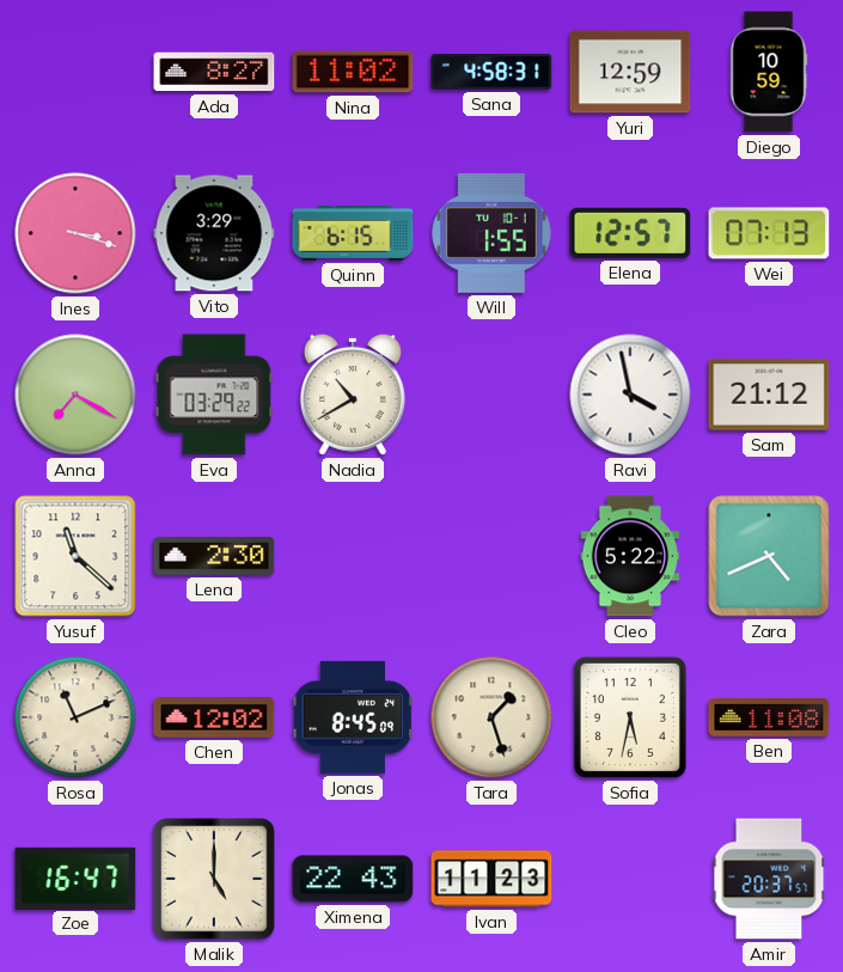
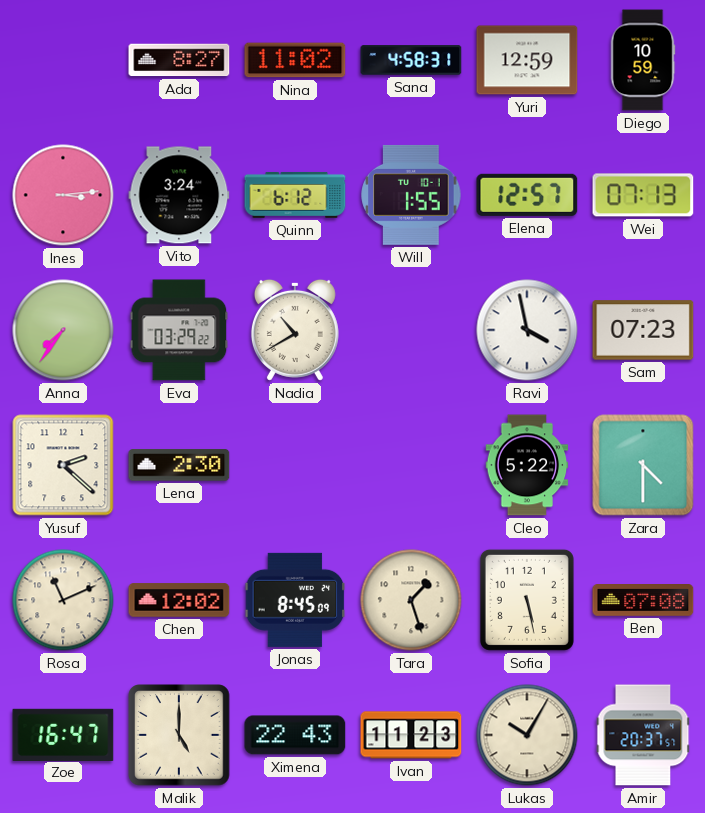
Ines: 3:18 -> 3:14 (63, 195)
Vito: 3:29 -> 3:24 (179, 195)
Quinn: 6:15 -> 6:12 (295, 195)
Anna: 7:20 -> 7:36 (63, 330)
Sam: 21:12 -> 07:23 (643, 330)
Yusuf: 11:22 -> 2:22 (63, 465)
Zara: 4:41 -> 4:30 (643, 465)
Sofia: 5:32 -> 5:28 (527, 600)
Ben: 11:08 -> 07:08 (643, 601)
Lukas: none -> 10:05 (527, 735)
